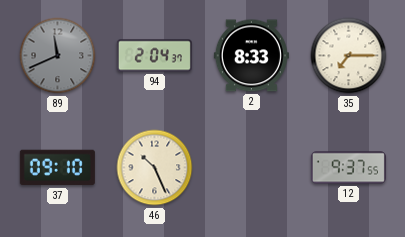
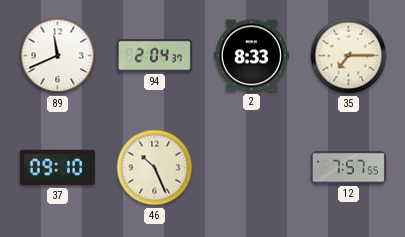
89 dial: grey -> white (58, 56)
12: 9:37 -> 7:57 (348, 168)
